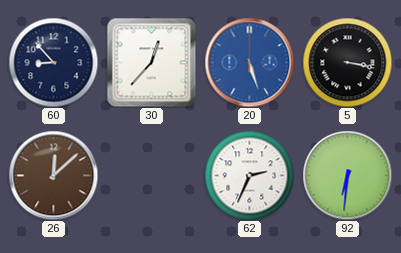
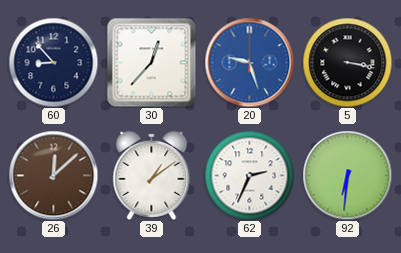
20: 5:27 -> 9:27 (249, 62)
39: none -> 1:09 (152, 175)
